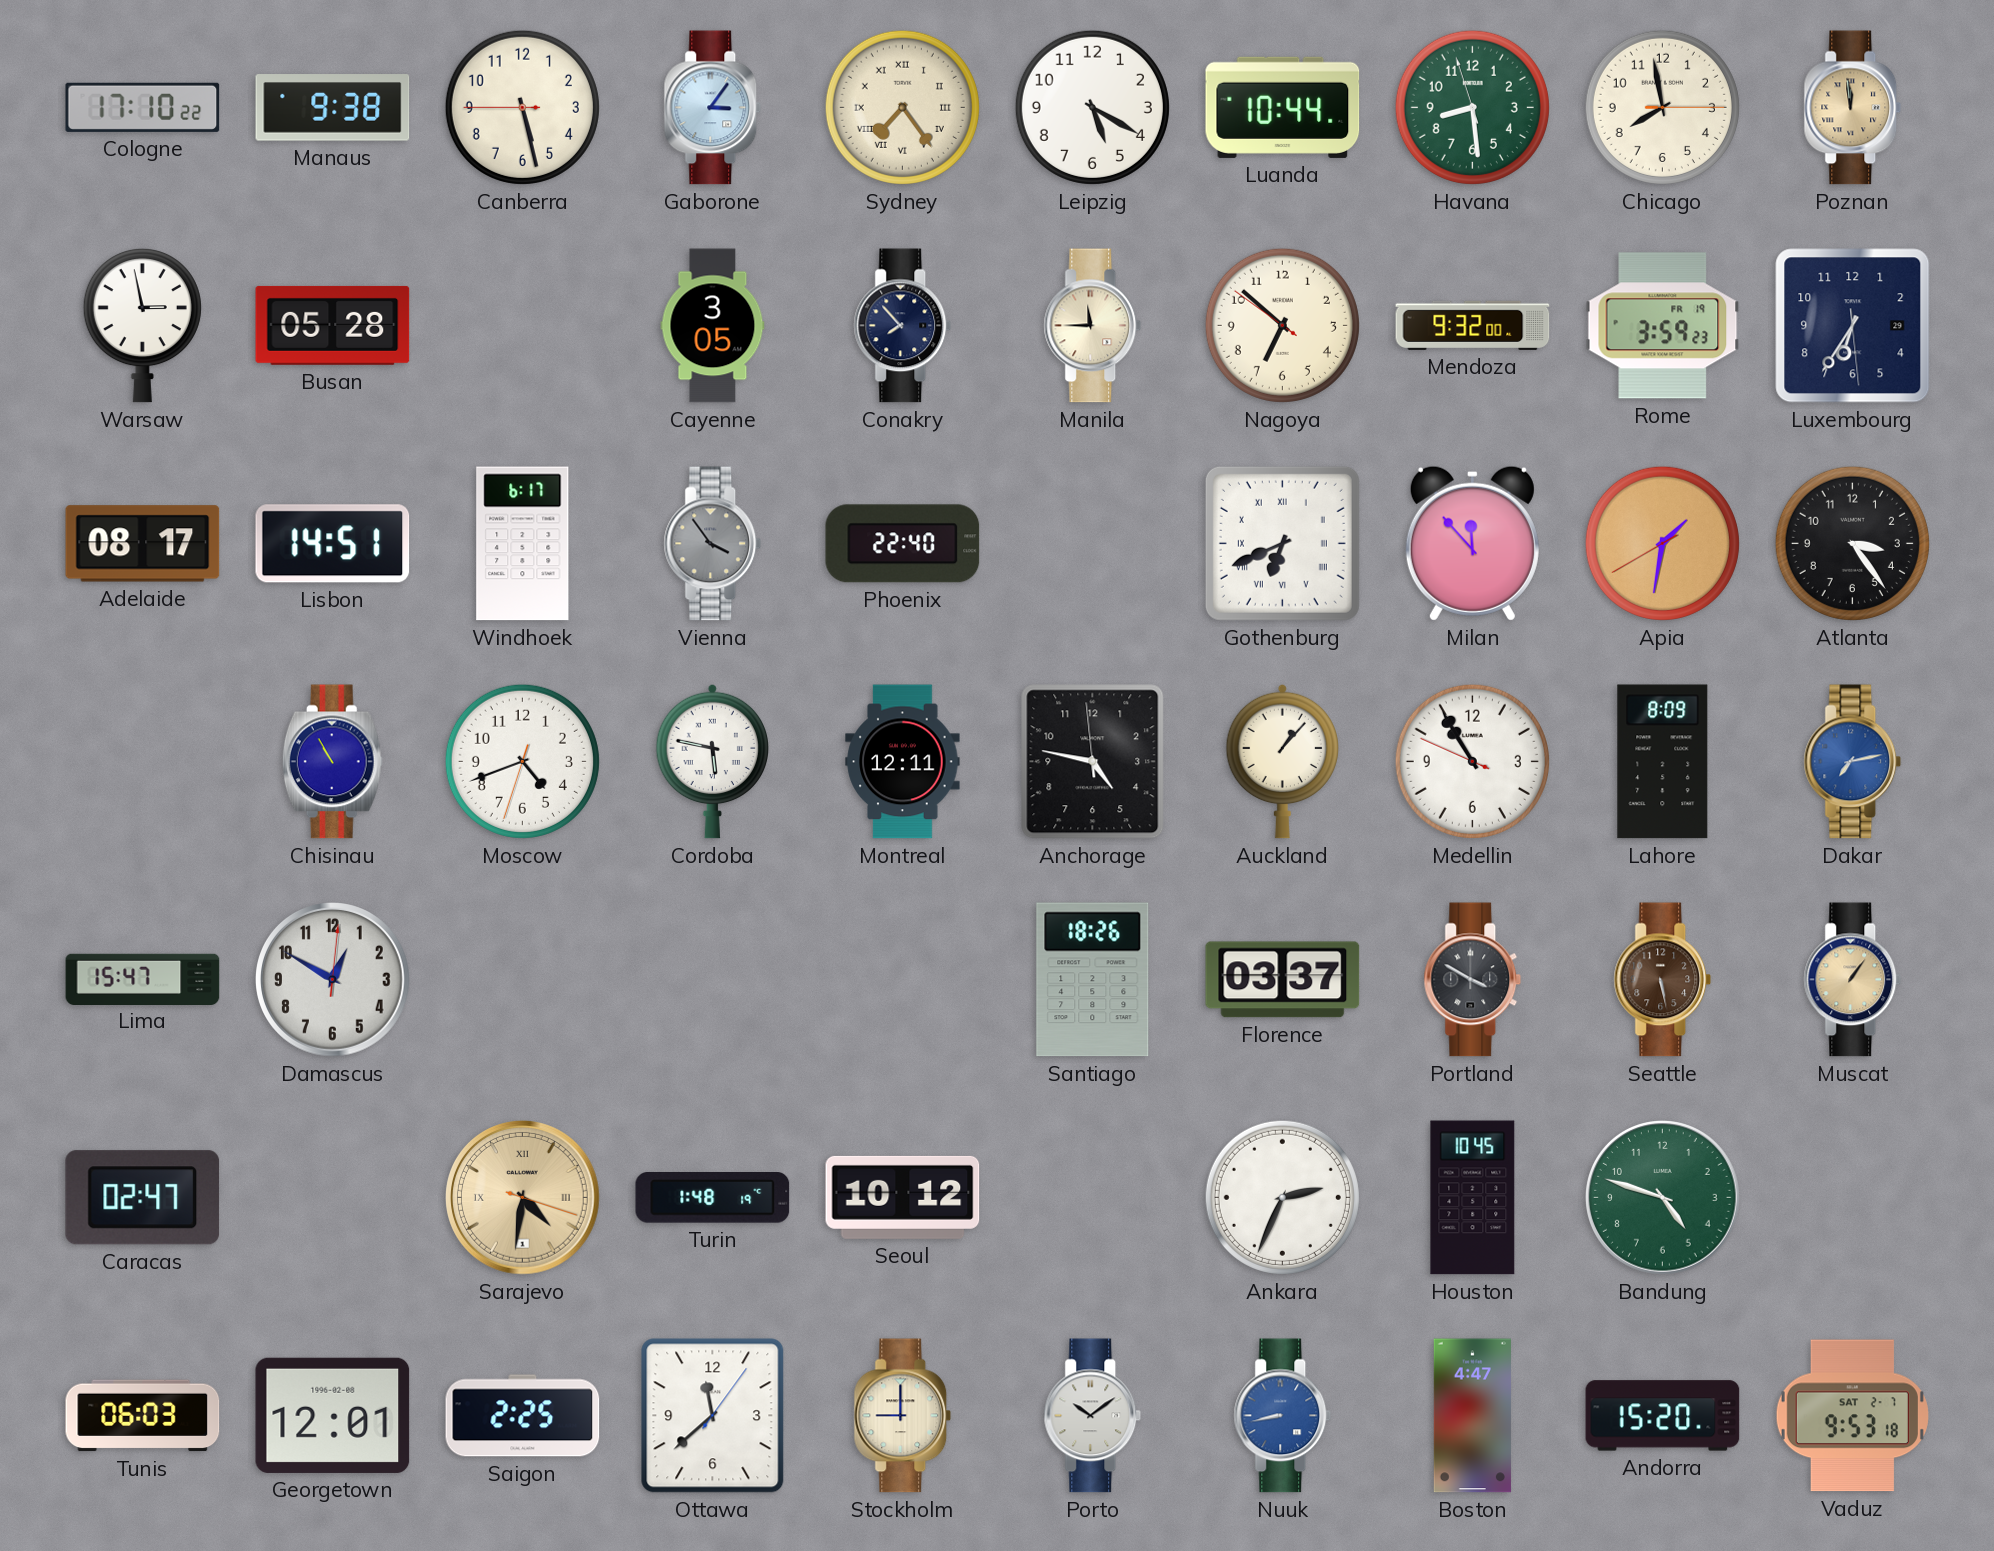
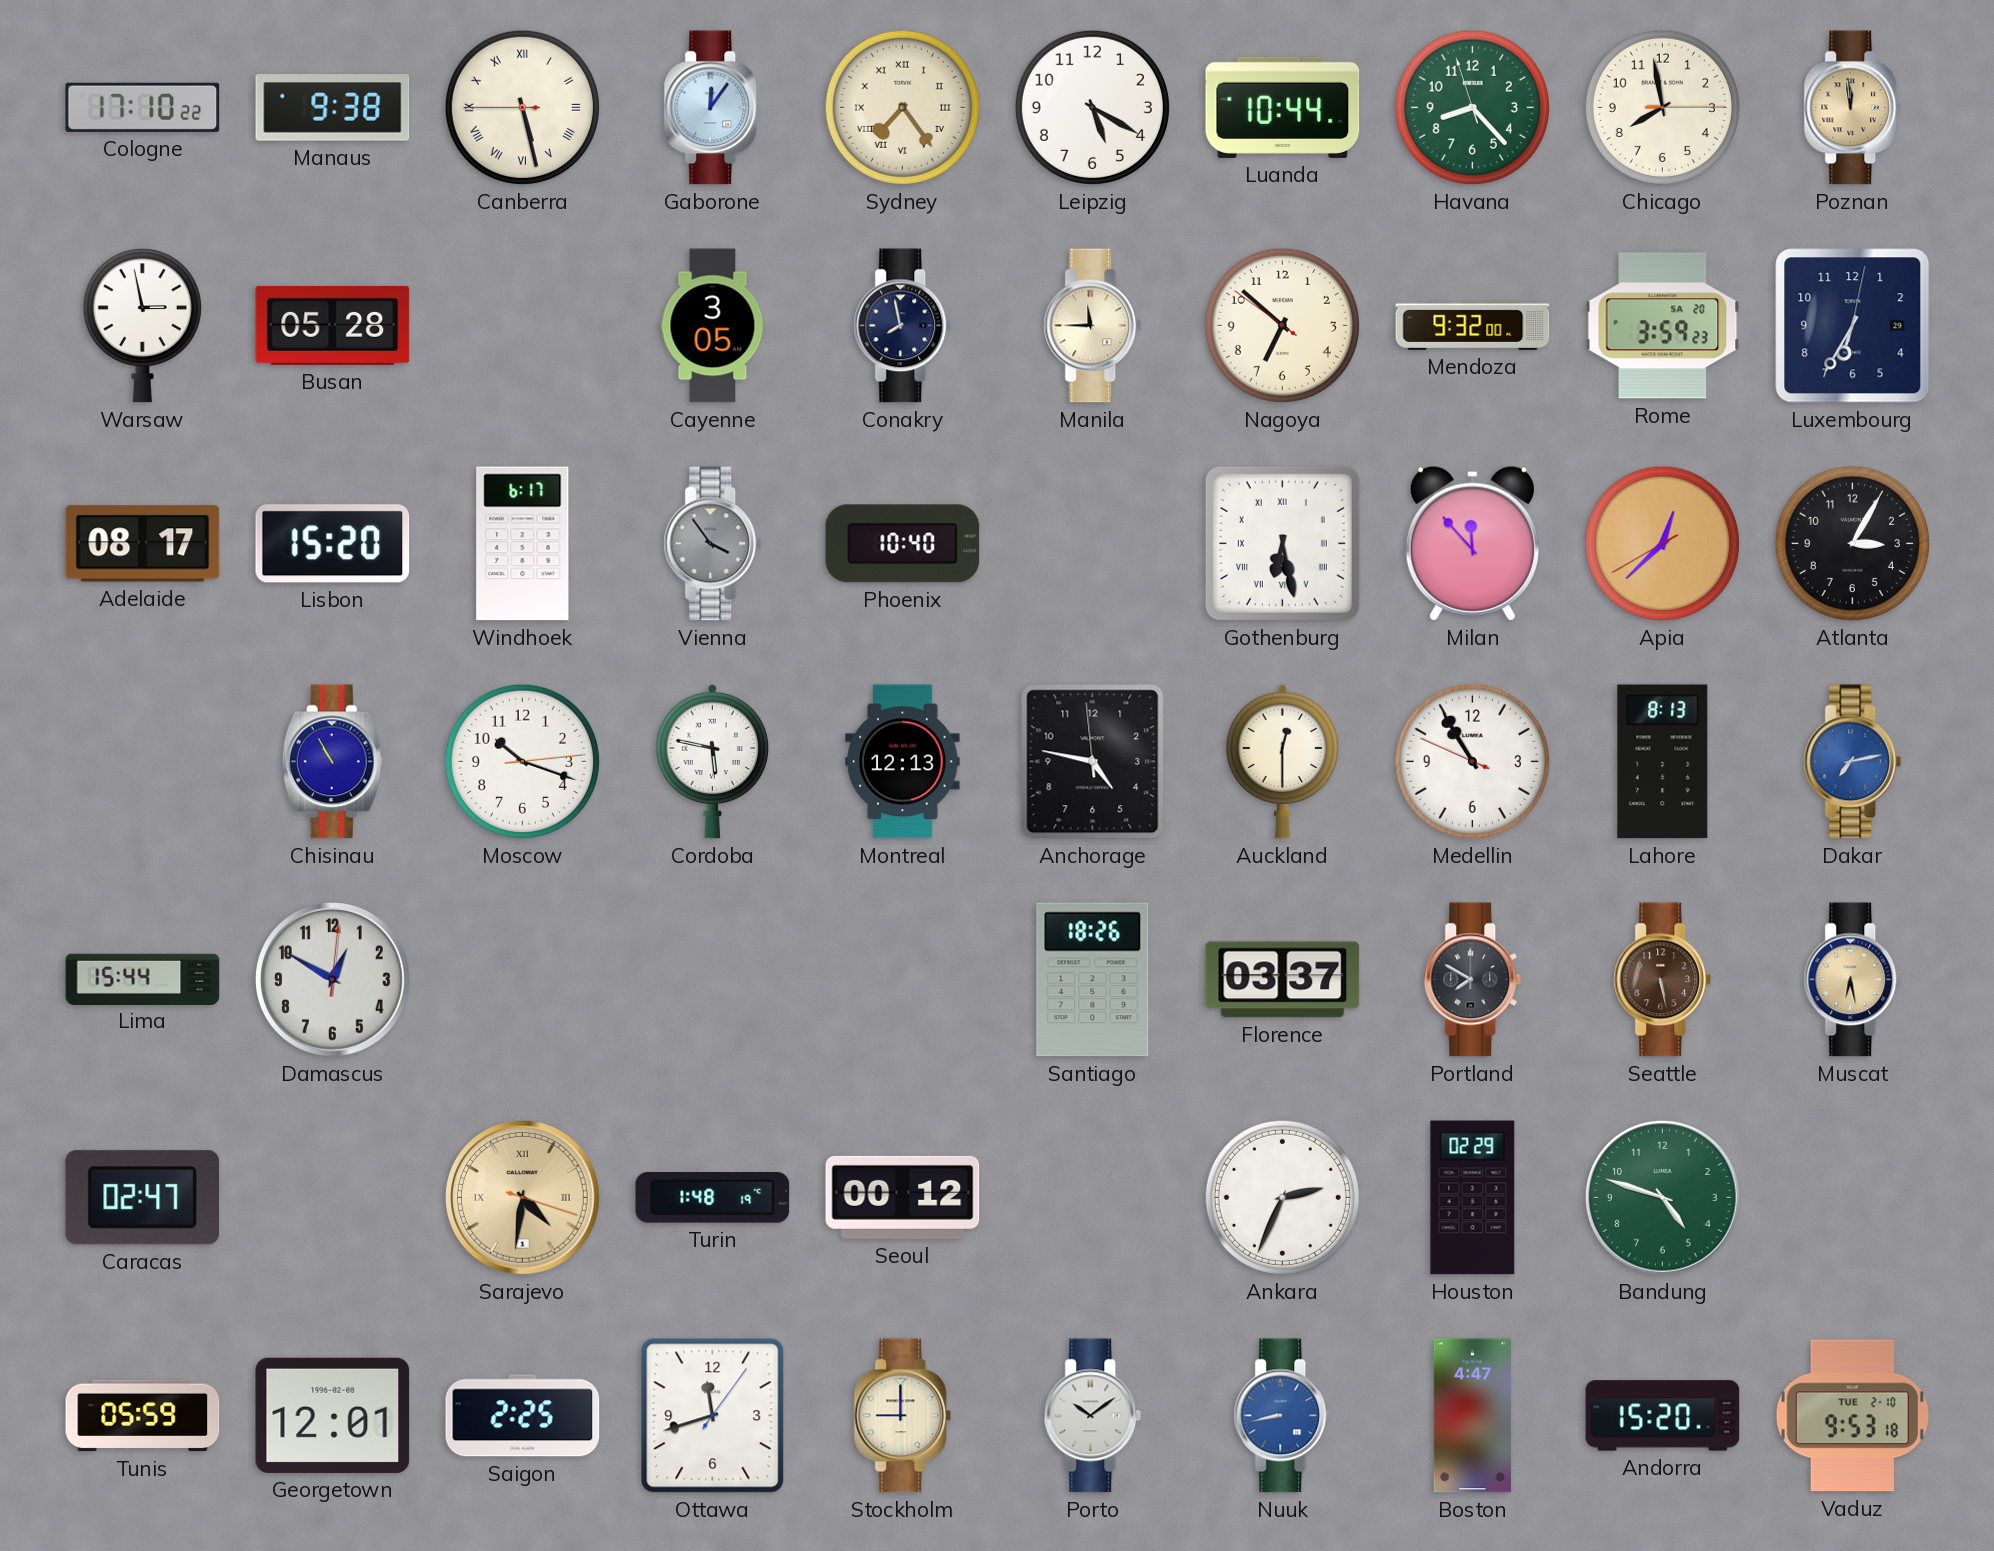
Canberra numerals: Arabic -> Roman (522, 107)
Gaborone: 3:06 -> 12:06 (713, 108)
Havana: 8:28 -> 8:22 (1472, 107)
Conakry: 7:53 -> 7:58 (903, 326)
Rome date: FR 19 -> SA 20 (1663, 326)
Luxembourg: 6:35:29 -> 6:35:02 (1853, 326)
Lisbon: 14:51 -> 15:20 (333, 544)
Phoenix: 22:40 -> 10:40 (903, 544)
Gothenburg: 6:41 -> 6:28 (1282, 543)
Apia: 1:31 -> 12:37 (1662, 543)
Atlanta: 3:24 -> 3:05 (1852, 543)
Moscow: 4:41 -> 10:18 (522, 761)
Montreal: 12:11 -> 12:13 (903, 762)
Auckland: 1:07 -> 12:30 (1283, 761)
Lahore: 8:09 -> 8:13 (1663, 762)
Lima: 15:47 -> 15:44 (143, 979)
Portland: 3:50 -> 7:50 (1473, 980)
Muscat: 1:06 -> 6:28 (1853, 980)
Seoul: 10:12 -> 00:12 (903, 1197)
Houston: 10:45 -> 02:29 (1473, 1198)
Tunis: 06:03 -> 05:59 (143, 1416)
Ottawa: 11:38 -> 11:42 (713, 1416)
Vaduz date: SAT 2-7 -> TUE 2-10 (1852, 1416)
